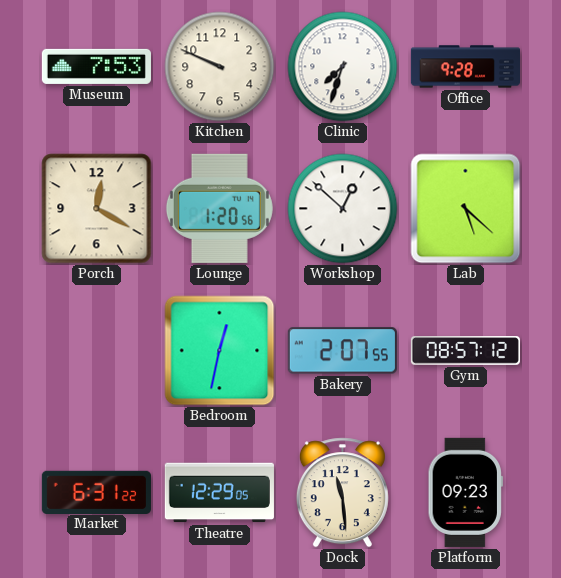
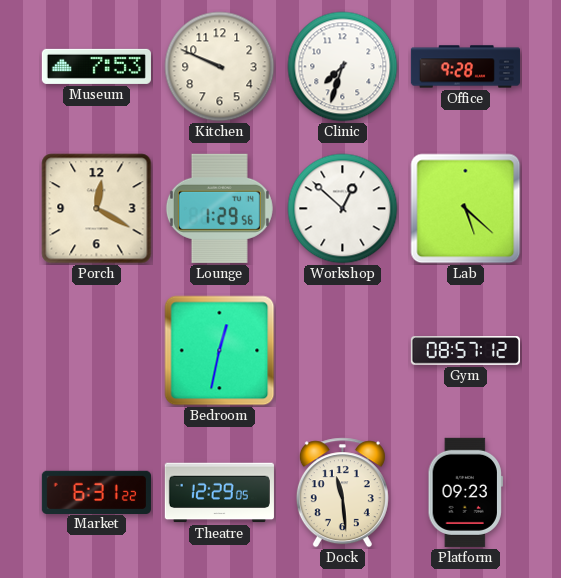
Lounge: 1:20 -> 1:29 (219, 208)
Bakery: 2:07 -> none (342, 351)
